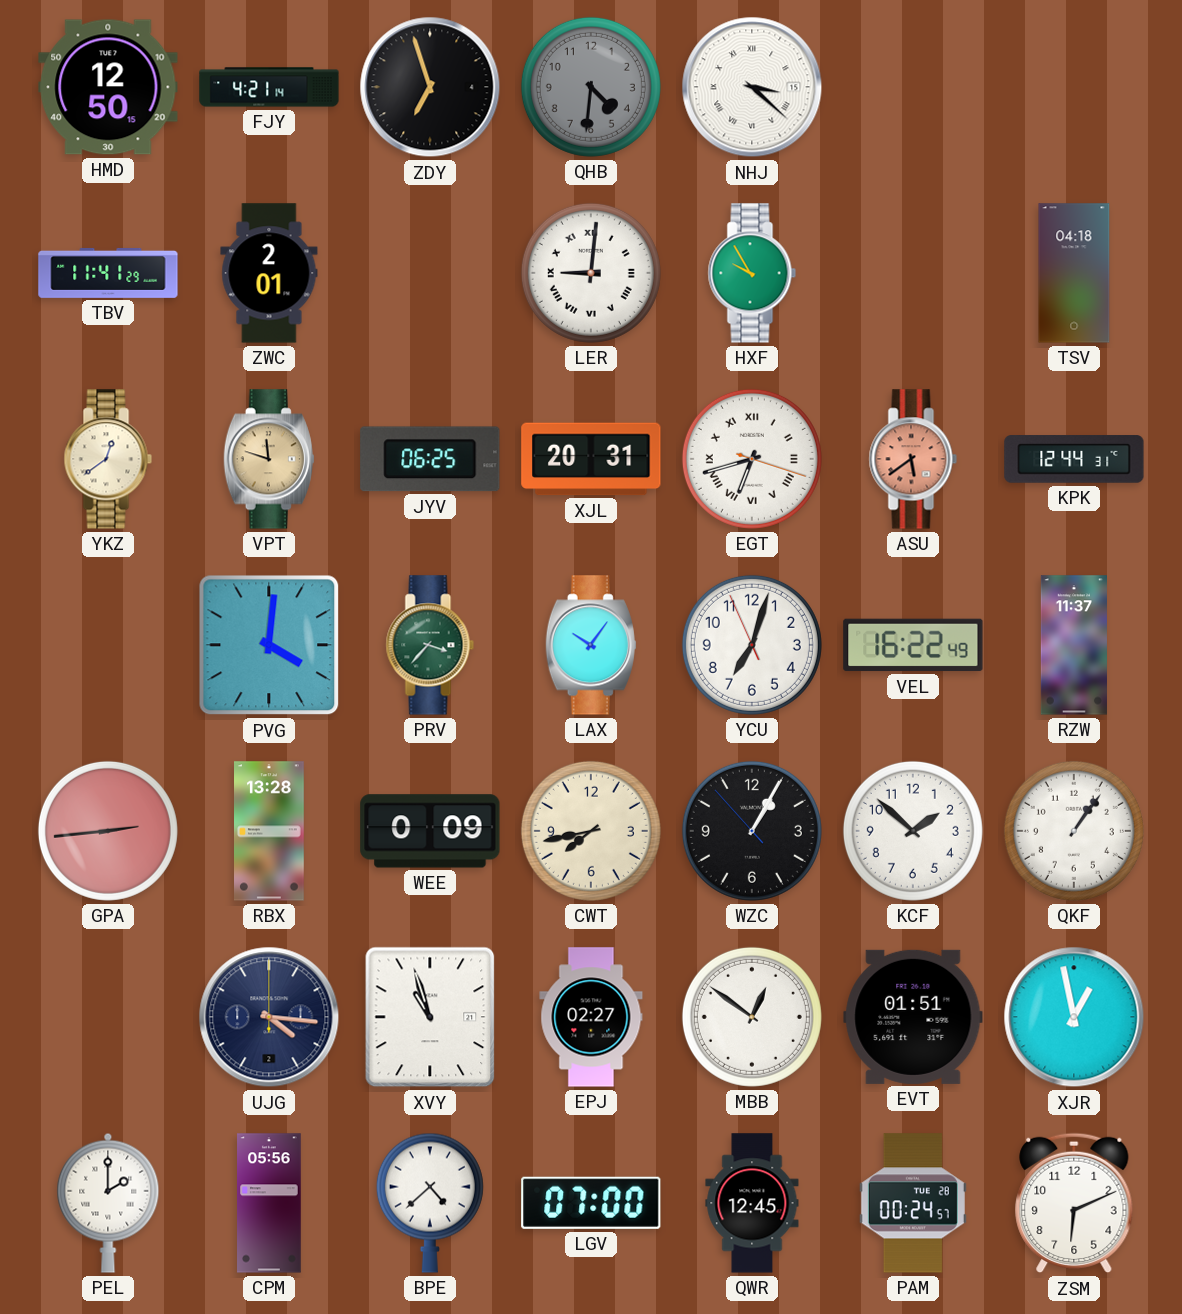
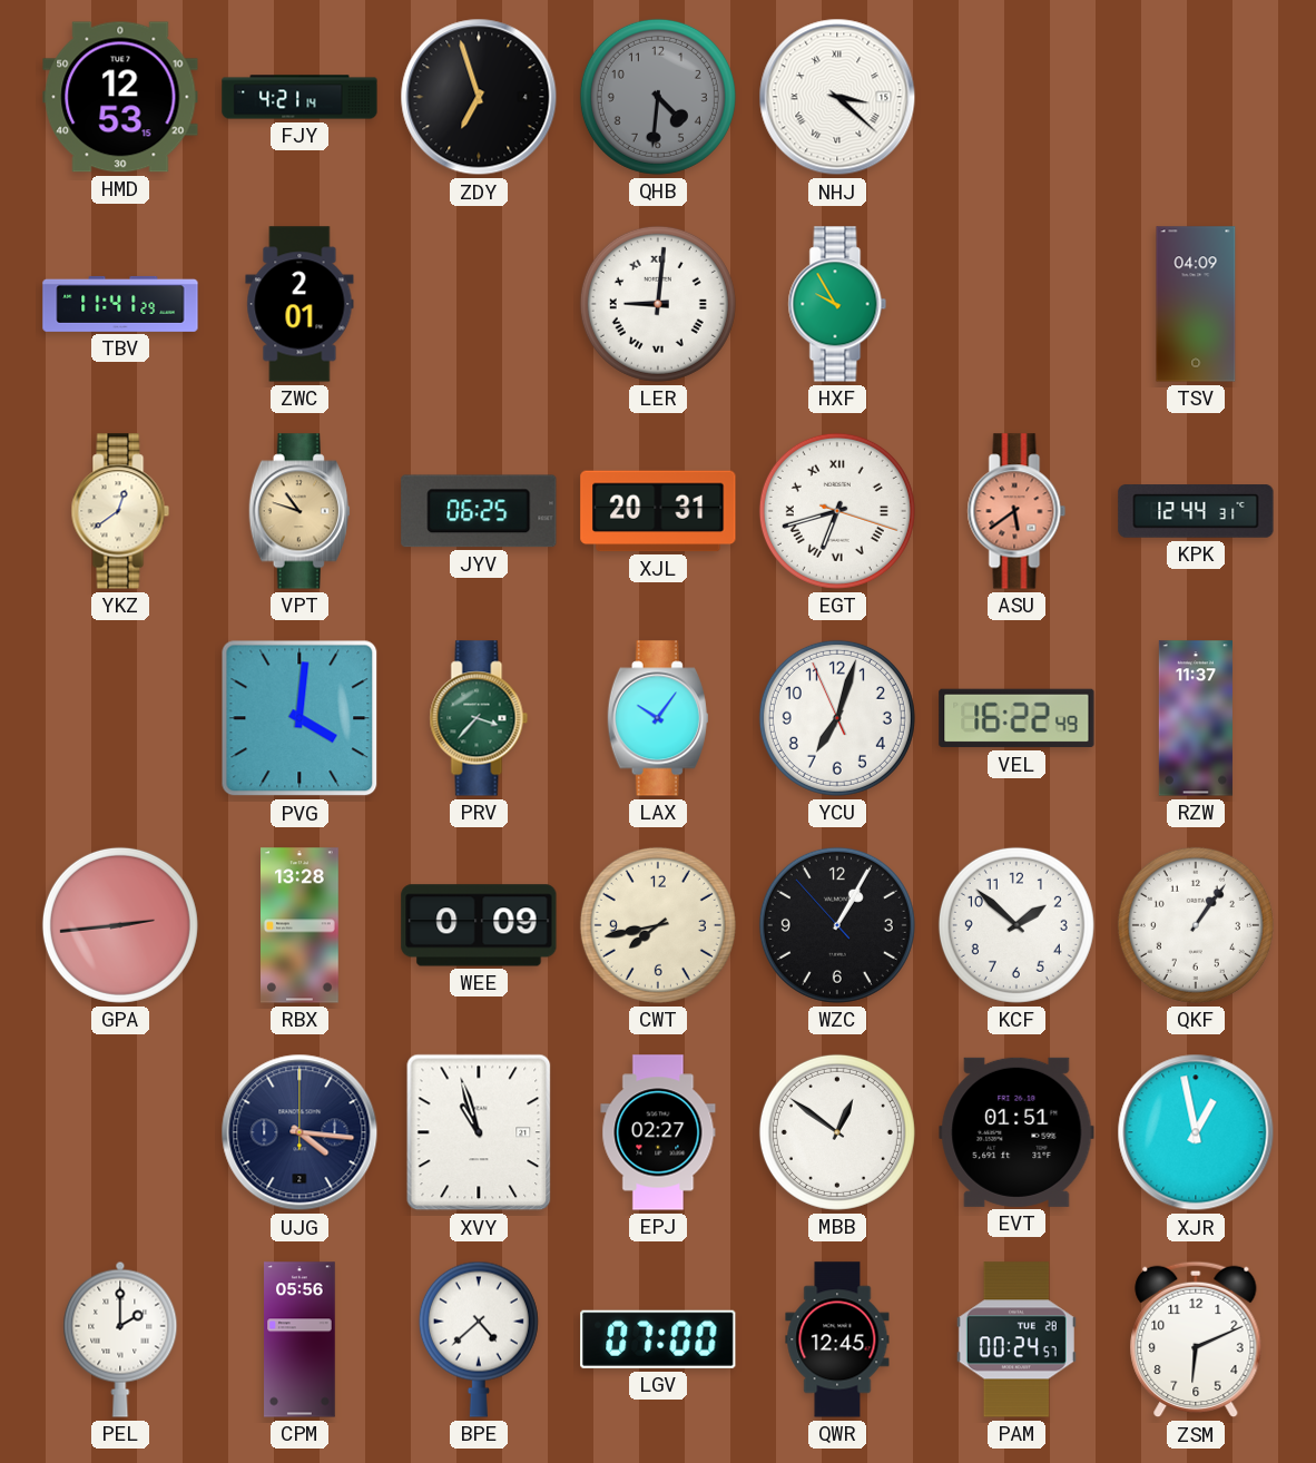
HMD: 12:50 -> 12:53 (120, 97)
TSV: 04:18 -> 04:09 (1196, 304)
VPT: 11:48 -> 10:48 (299, 511)
